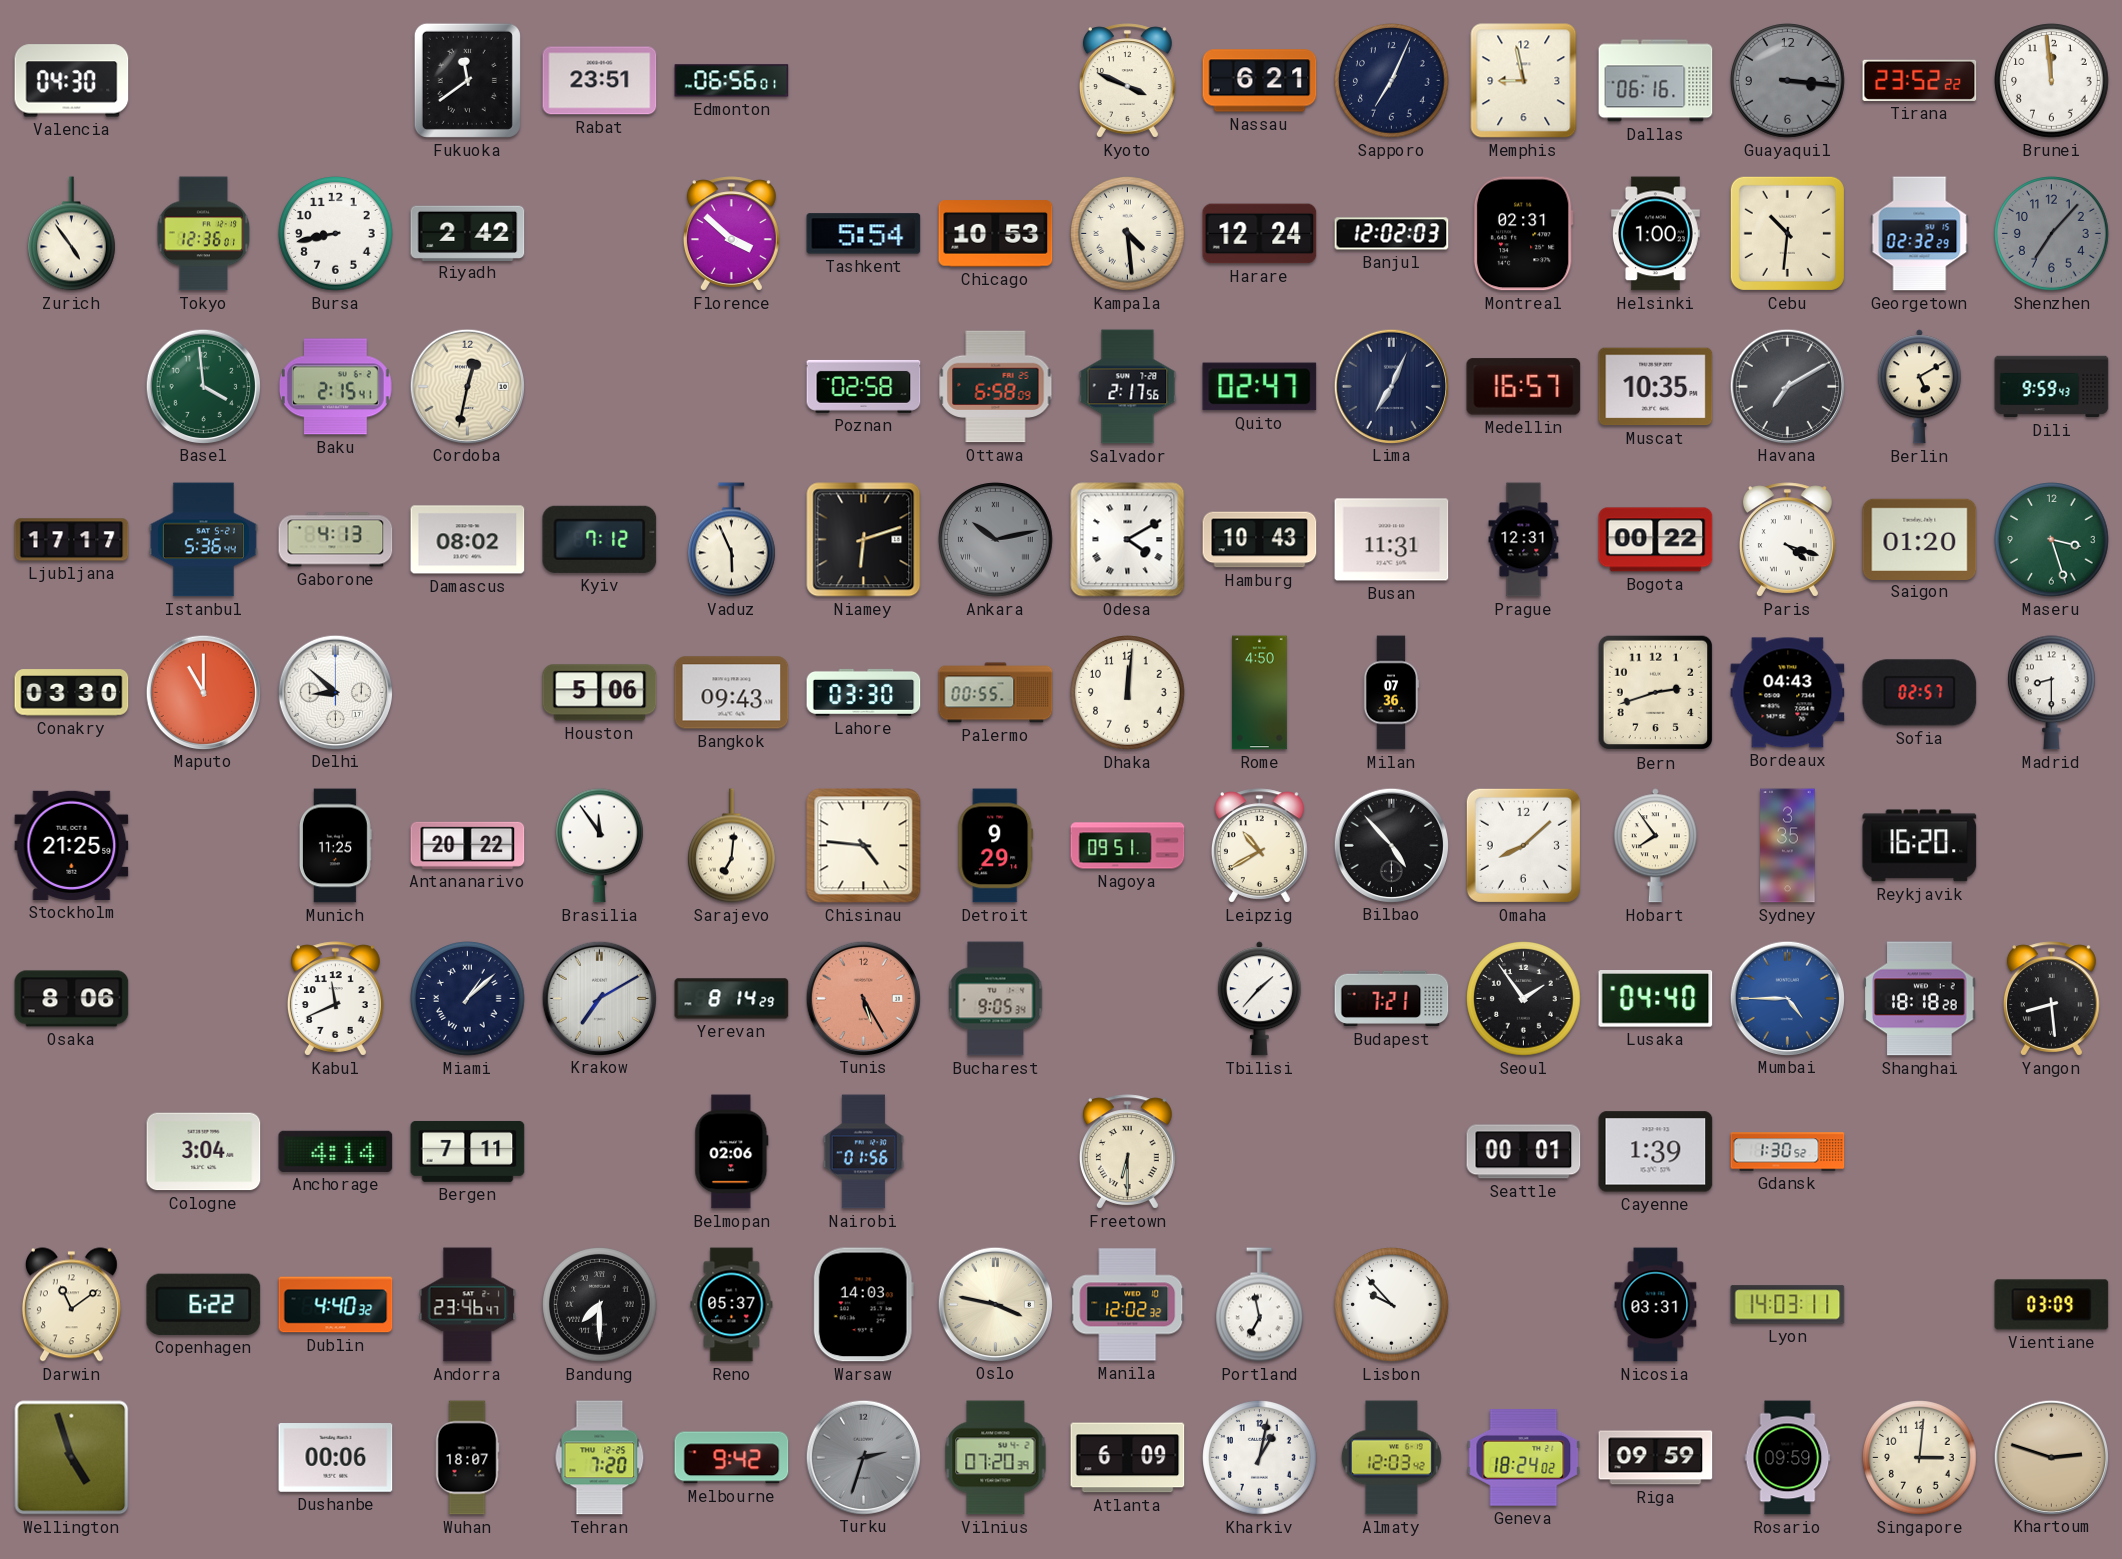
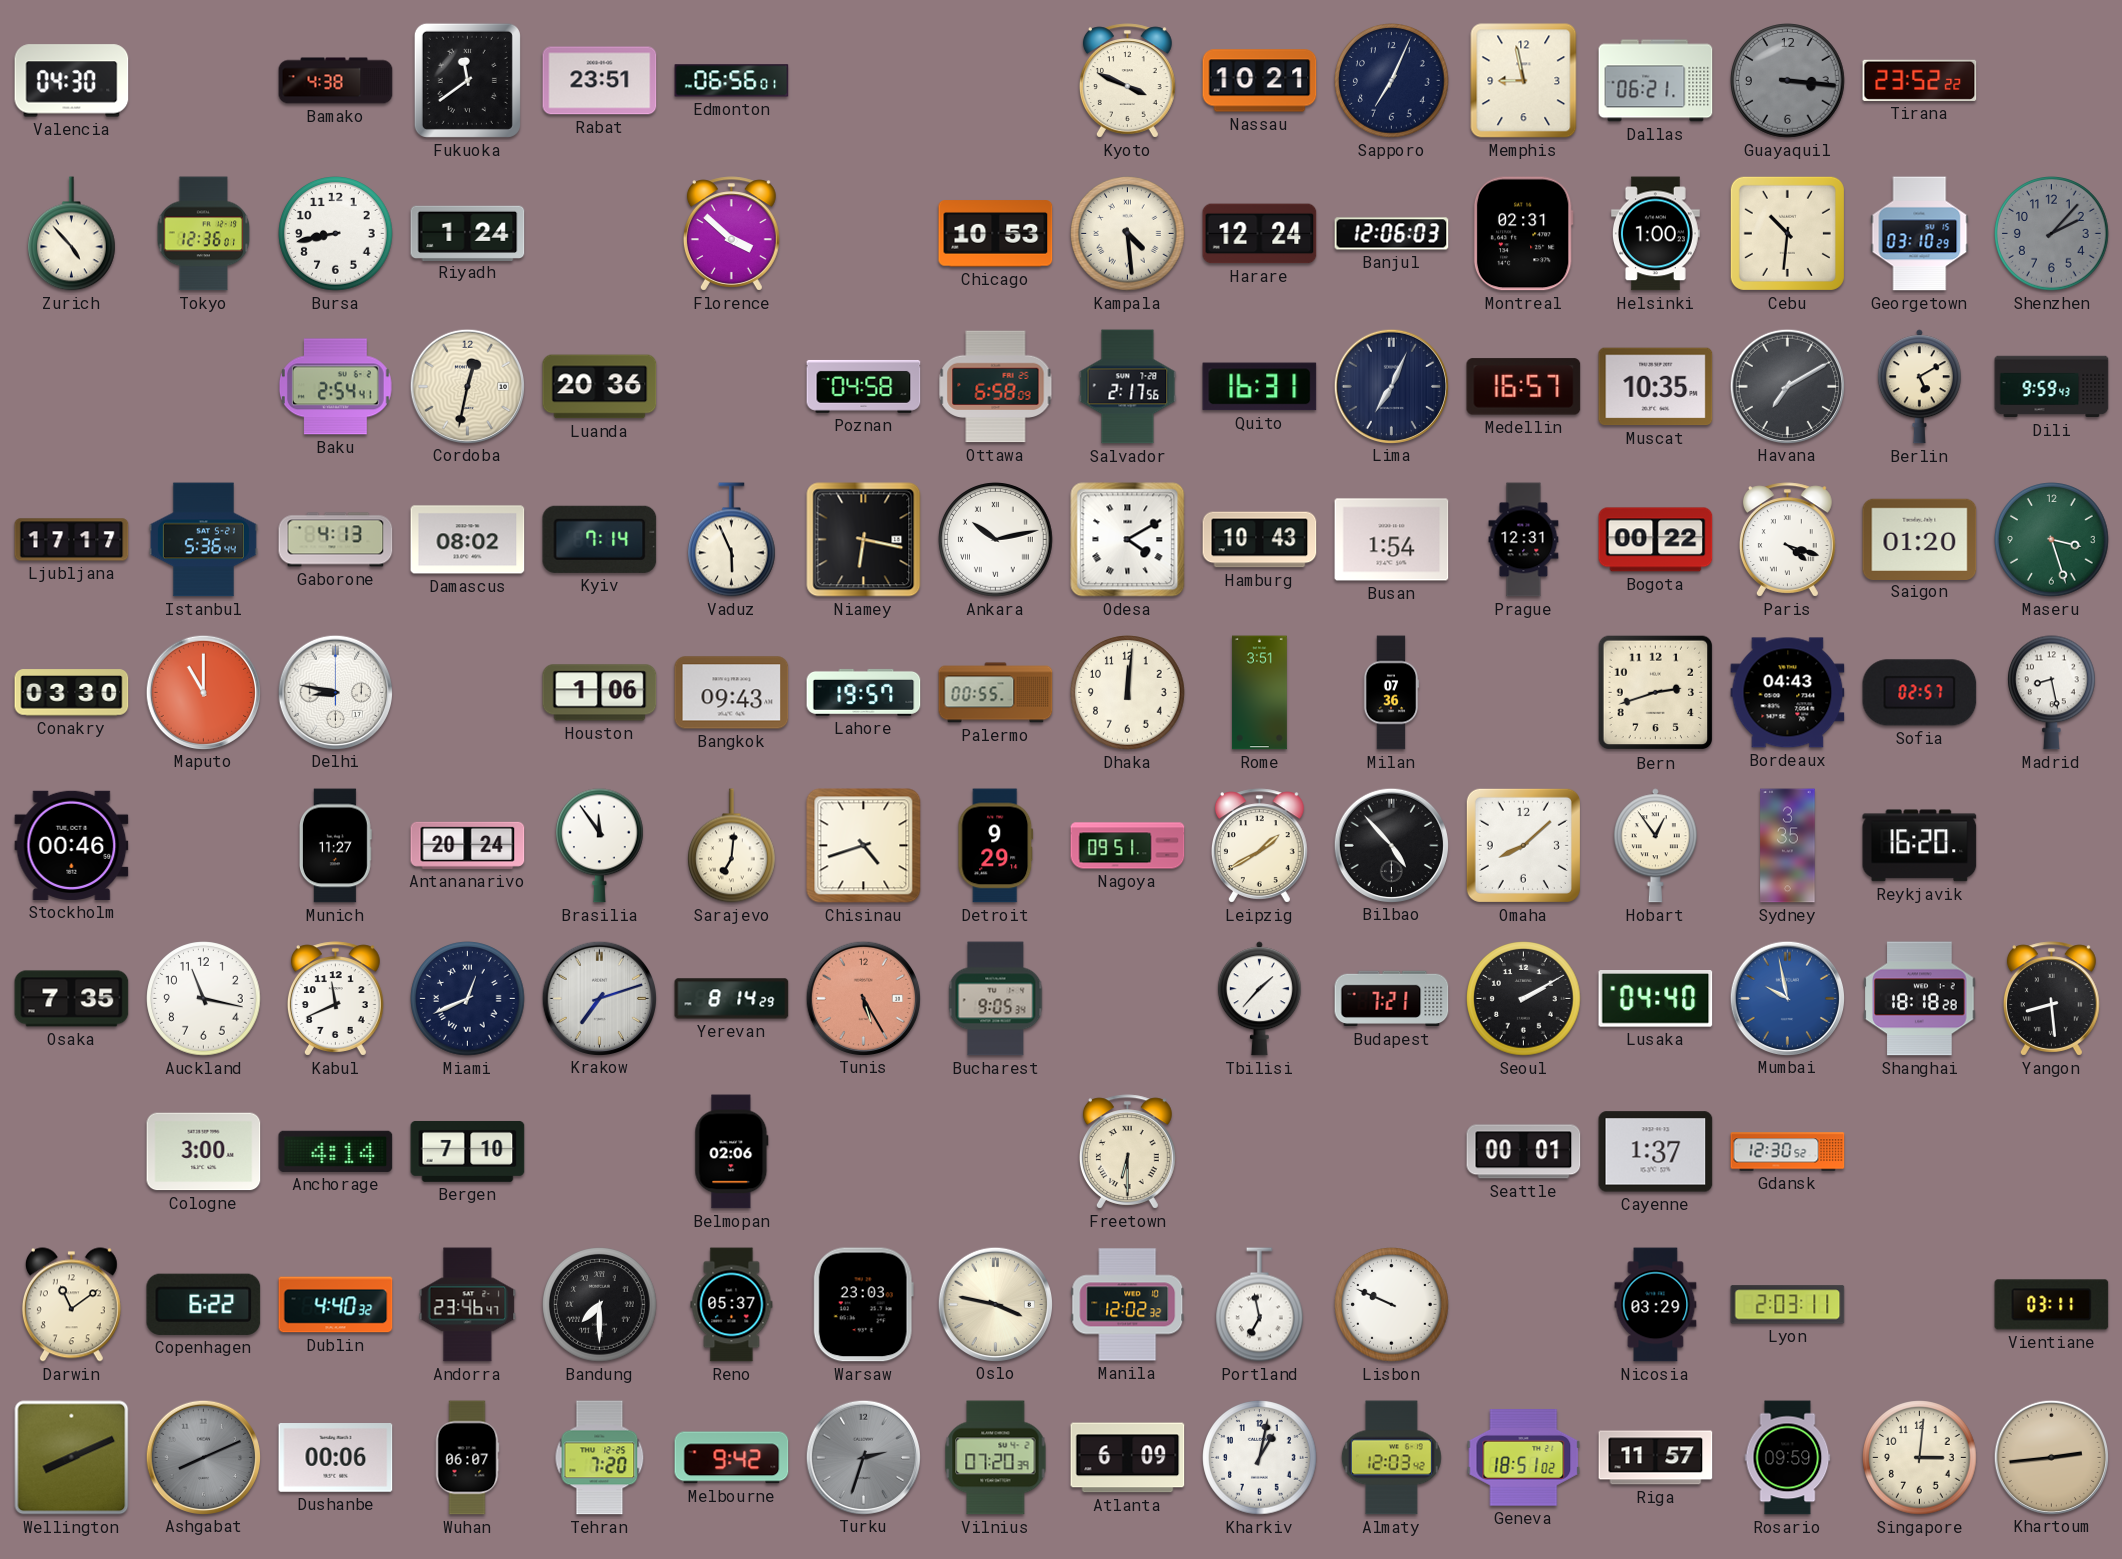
Bamako: none -> 4:38 (336, 81)
Nassau: 6:21 -> 10:21 (1260, 81)
Dallas: 06:16 -> 06:21 (1656, 81)
Brunei: 11:59 -> none (2052, 81)
Zurich: 4:54 -> 4:53 (72, 234)
Riyadh: 2:42 -> 1:24 (468, 233)
Tashkent: 5:54 -> none (864, 234)
Banjul: 12:02 -> 12:06 (1392, 234)
Georgetown: 02:32 -> 03:10 (1920, 234)
Shenzhen: 7:07 -> 2:07 (2052, 234)
Basel: 3:59 -> none (203, 386)
Baku: 2:15 -> 2:54 (335, 387)
Luanda: none -> 20:36 (600, 387)
Poznan: 02:58 -> 04:58 (864, 386)
Quito: 02:47 -> 16:31 (1260, 387)
Kyiv: 7:12 -> 7:14 (600, 539)
Niamey: 6:12 -> 6:17 (864, 540)
Ankara dial: grey -> white (996, 540)
Busan: 11:31 -> 1:54 (1392, 540)
Delhi: 8:52 -> 8:47 (335, 692)
Houston: 5:06 -> 1:06 (600, 693)
Lahore: 03:30 -> 19:57 (864, 692)
Rome: 4:50 -> 3:51 (1259, 693)
Madrid: 8:30 -> 8:28 (2052, 693)
Stockholm: 21:25 -> 00:46 (72, 845)
Munich: 11:25 -> 11:27 (336, 846)
Antananarivo: 20:22 -> 20:24 (468, 845)
Chisinau: 4:46 -> 4:42 (864, 846)
Leipzig: 10:40 -> 1:40 (1259, 846)
Hobart: 7:54 -> 12:54 (1655, 846)
Osaka: 8:06 -> 7:35 (72, 999)
Auckland: none -> 11:17 (204, 999)
Miami: 1:08 -> 12:41 (468, 999)
Krakow: 7:10 -> 7:12 (599, 998)
Seoul: 1:54 -> 2:10 (1524, 999)
Mumbai: 4:45 -> 9:58 (1787, 998)
Cologne: 3:04 -> 3:00 (204, 1152)
Bergen: 7:11 -> 7:10 (468, 1151)
Nairobi: 01:56 -> none (864, 1152)
Cayenne: 1:39 -> 1:37 (1656, 1152)
Gdansk: 1:30 -> 12:30 (1788, 1152)
Warsaw: 14:03 -> 23:03 (863, 1305)
Lisbon: 9:53 -> 9:49 (1392, 1305)
Nicosia: 03:31 -> 03:29 (1656, 1305)
Lyon: 14:03 -> 2:03 (1788, 1305)
Vientiane: 03:09 -> 03:11 (2052, 1305)
Wellington: 4:57 -> 8:11 (72, 1458)
Ashgabat: none -> 8:11 (203, 1457)
Wuhan: 18:07 -> 06:07 (467, 1458)
Geneva: 18:24 -> 18:51 (1524, 1458)
Riga: 09:59 -> 11:57 (1656, 1458)
Khartoum: 2:48 -> 2:44 (2051, 1457)
